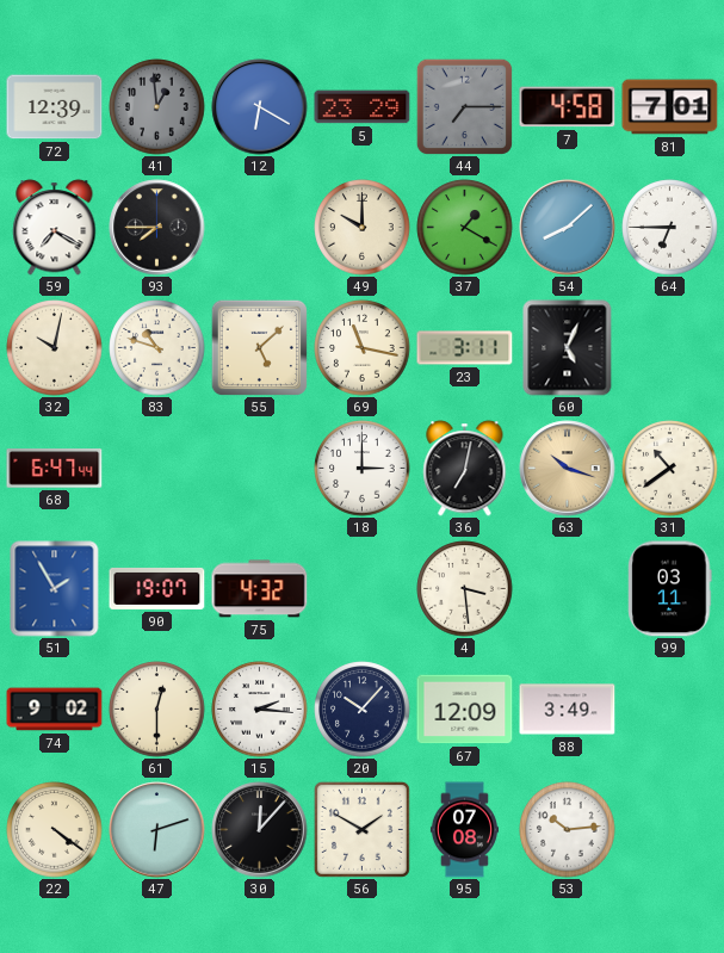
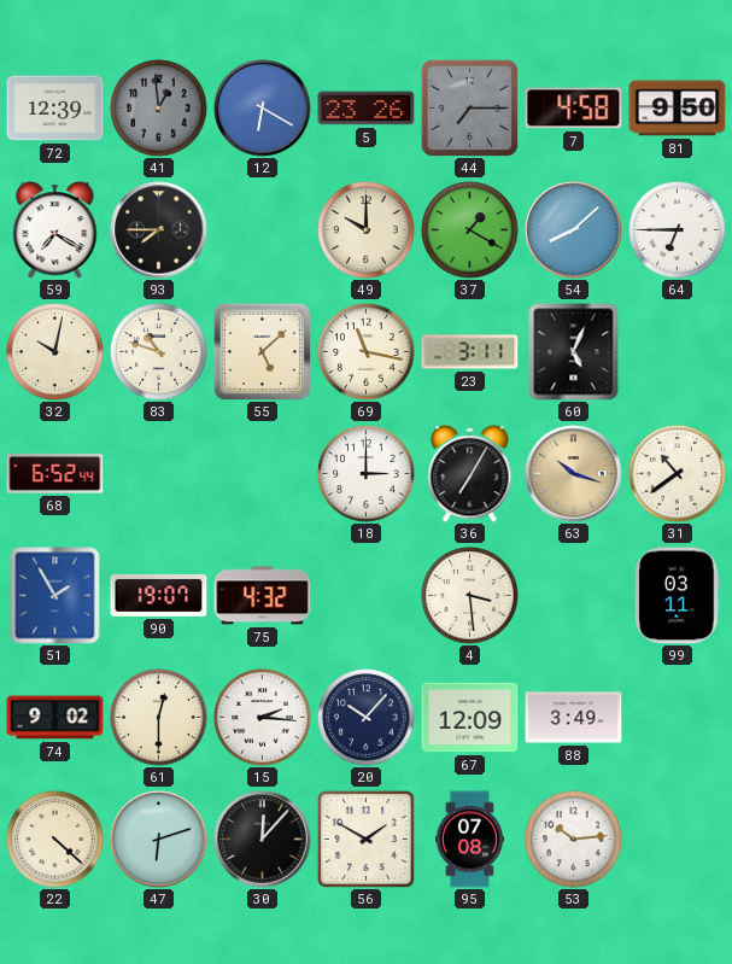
5: 23:29 -> 23:26 (367, 109)
81: 7:01 -> 9:50 (678, 109)
68: 6:47 -> 6:52 (55, 474)
36: 7:02 -> 7:05 (470, 474)
22: 4:21 -> 4:22 (55, 840)
